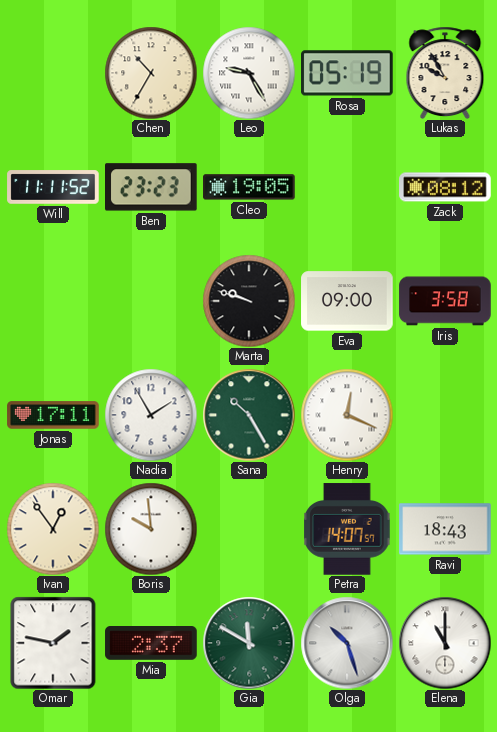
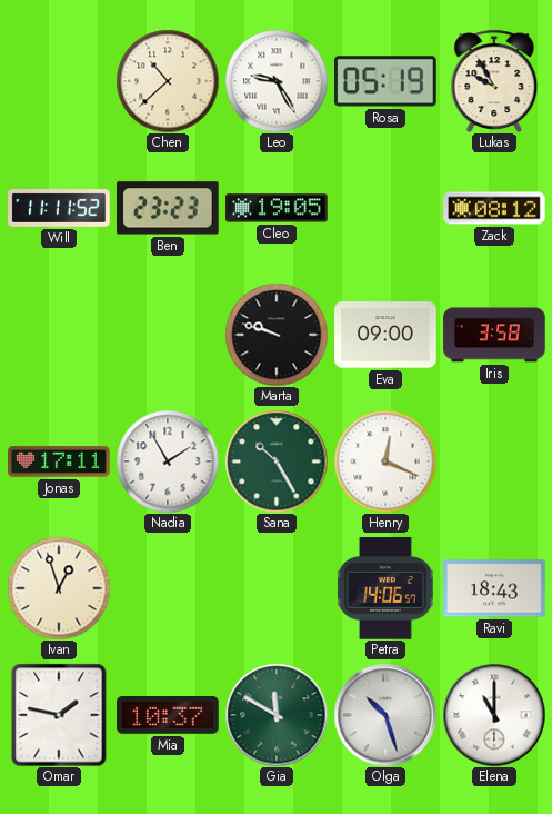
Chen: 10:35 -> 10:38 (168, 81)
Ivan: 12:54 -> 12:57 (59, 588)
Boris: 9:59 -> none (151, 529)
Petra: 14:07 -> 14:06 (385, 588)
Mia: 2:37 -> 10:37 (168, 716)
